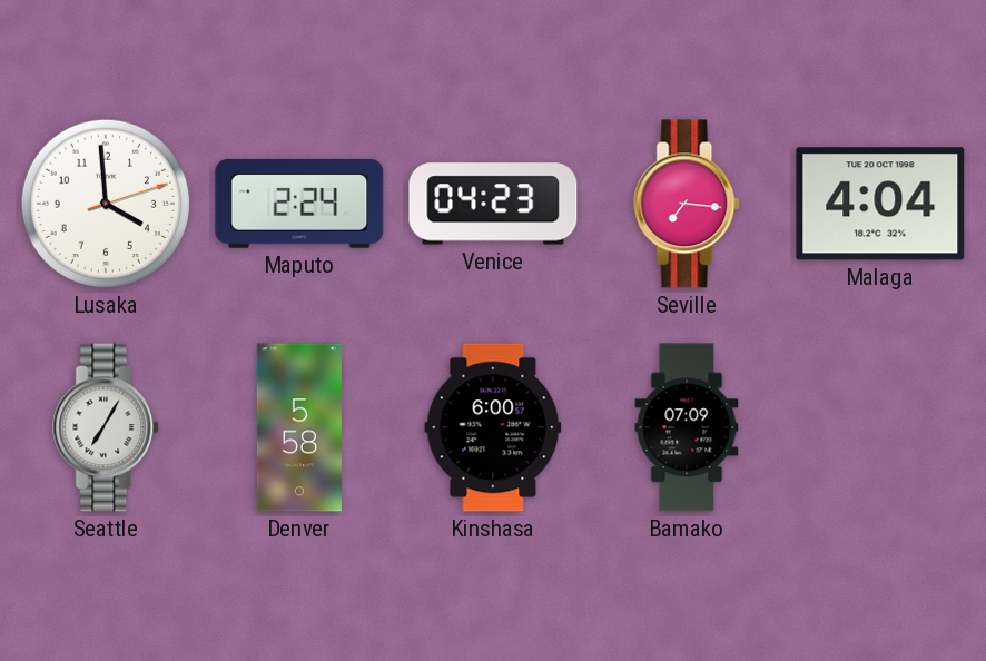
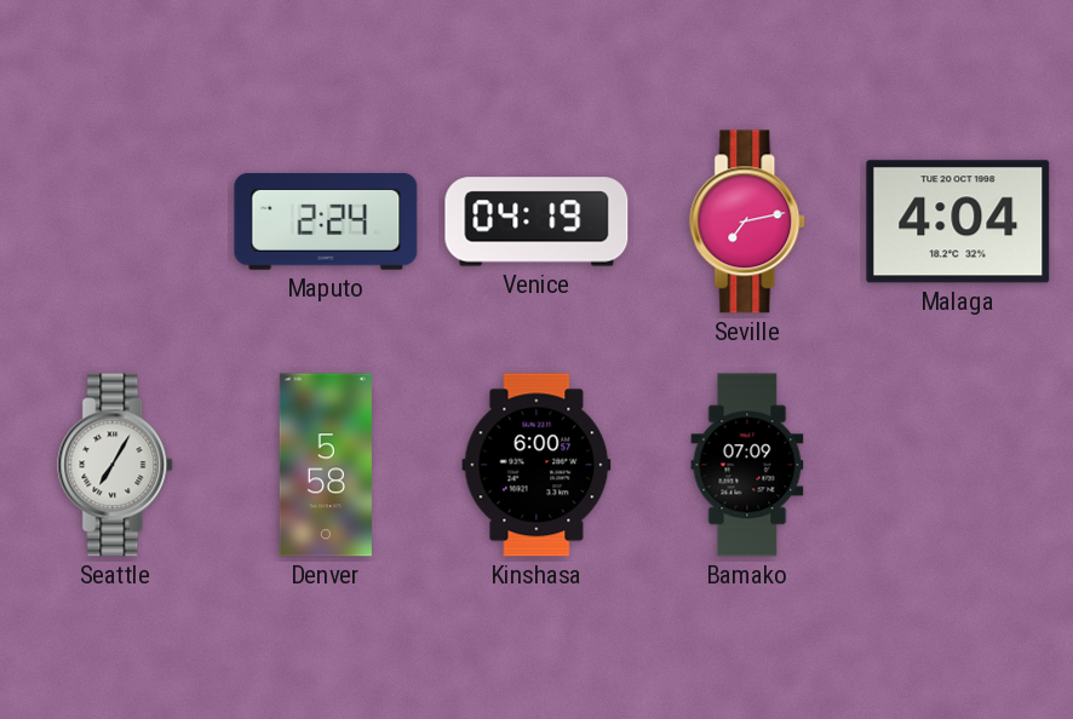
Lusaka: 3:59 -> none (106, 204)
Venice: 04:23 -> 04:19 (536, 222)
Seville: 7:16 -> 7:13 (748, 222)
